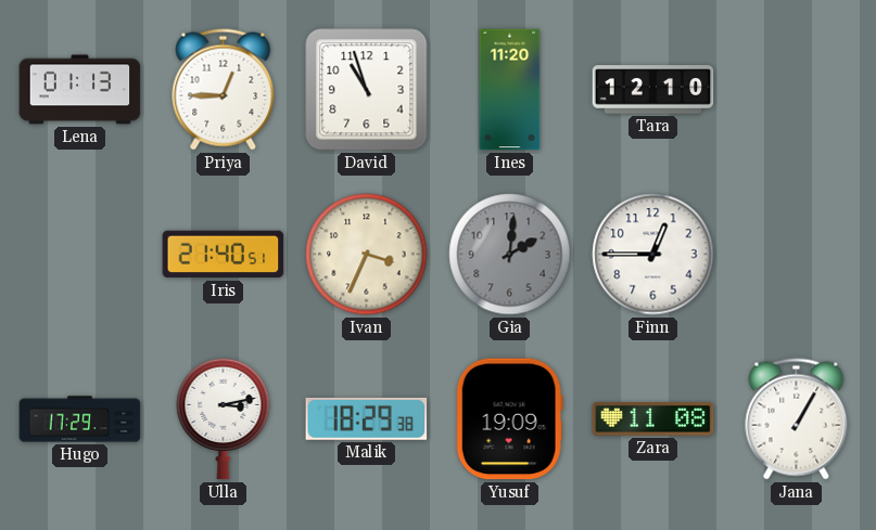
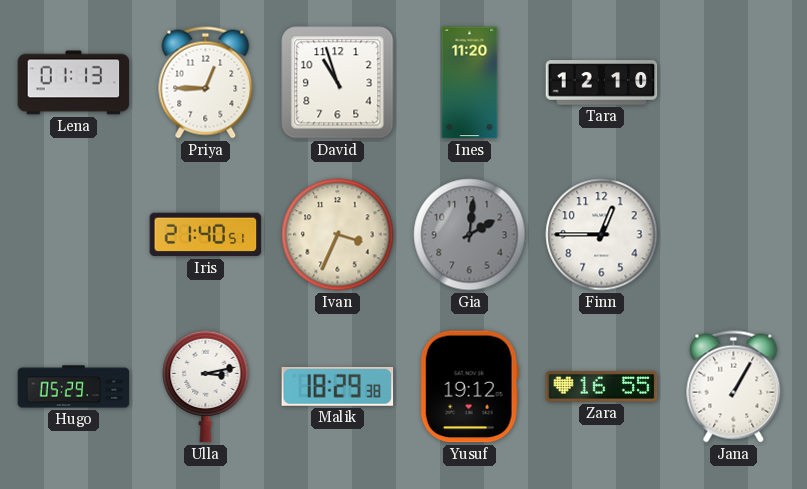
Hugo: 17:29 -> 05:29 (74, 387)
Yusuf: 19:09 -> 19:12 (469, 387)
Zara: 11:08 -> 16:55 (602, 387)
